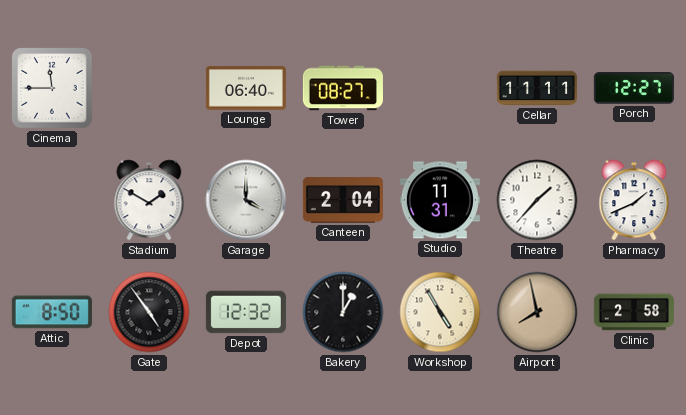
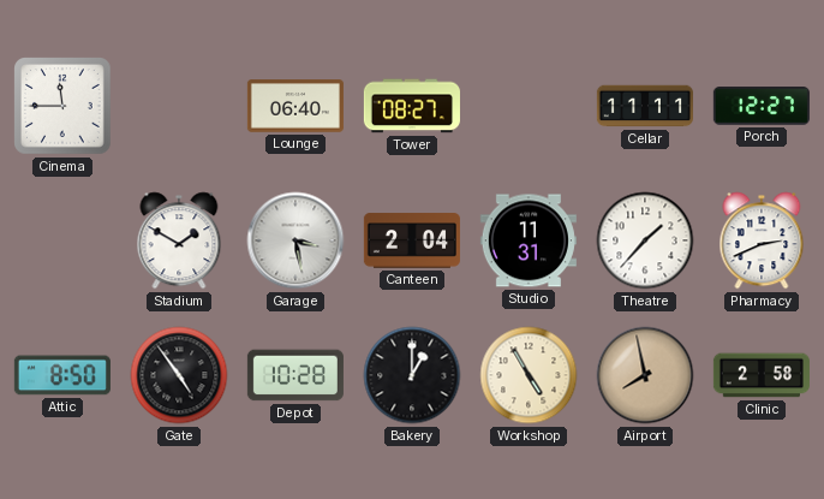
Garage: 4:00 -> 3:28 (295, 240)
Pharmacy: 1:41 -> 2:41 (762, 240)
Depot: 12:32 -> 10:28 (295, 375)
